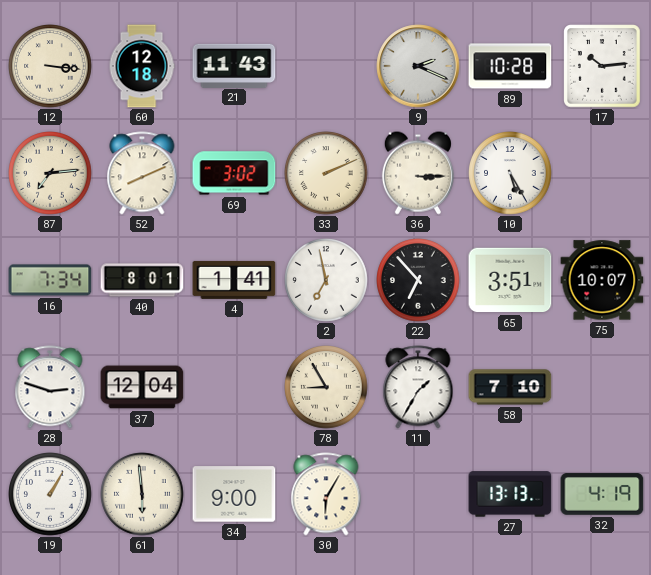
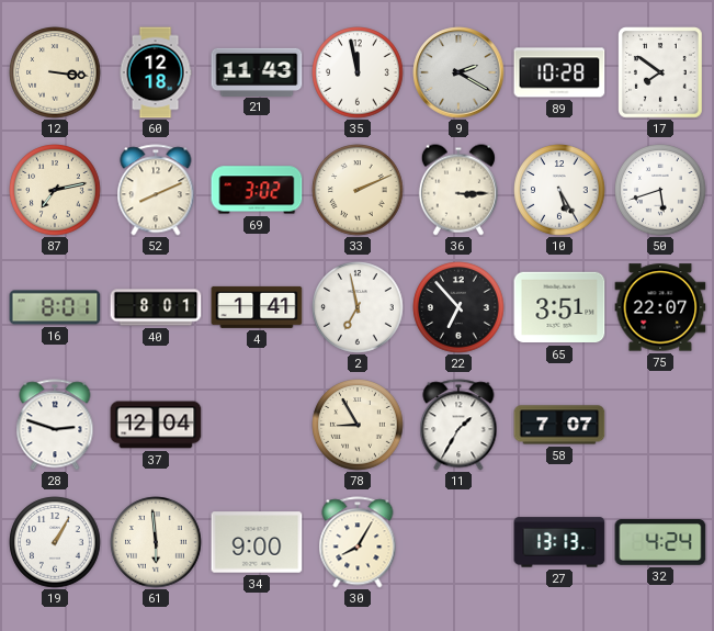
35: none -> 11:58 (358, 72)
9: 2:19 -> 2:20 (458, 72)
17: 10:14 -> 7:51 (660, 72)
87: 7:14 -> 7:13 (55, 190)
50: none -> 5:42 (660, 190)
16: 7:34 -> 8:01 (55, 307)
75: 10:07 -> 22:07 (660, 307)
58: 7:10 -> 7:07 (559, 425)
30: 6:05 -> 8:05 (358, 542)
32: 4:19 -> 4:24 (660, 542)
